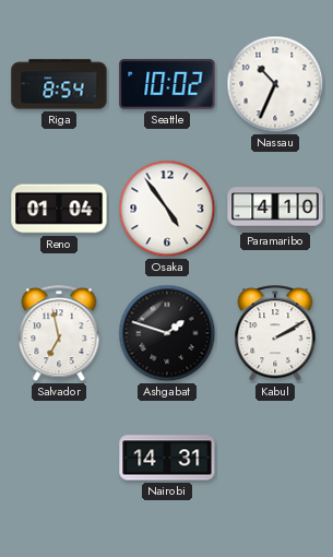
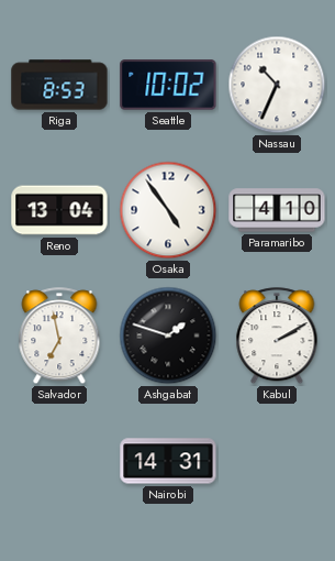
Riga: 8:54 -> 8:53 (59, 85)
Reno: 01:04 -> 13:04 (59, 210)
